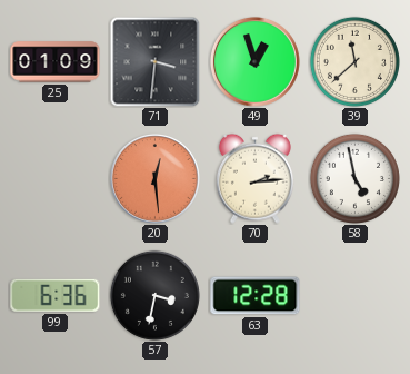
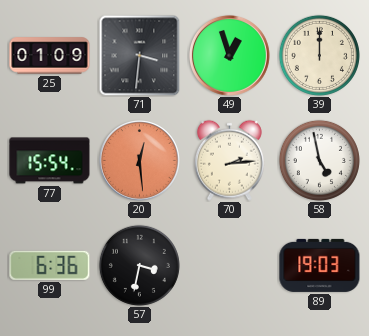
39: 11:38 -> 12:00 (319, 55)
77: none -> 15:54 (50, 161)
63: 12:28 -> none (256, 296)
89: none -> 19:03 (320, 265)
